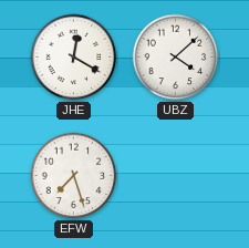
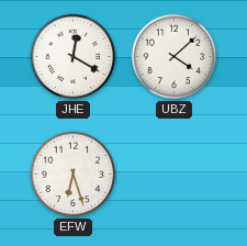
EFW: 7:27 -> 6:27 (74, 175)
